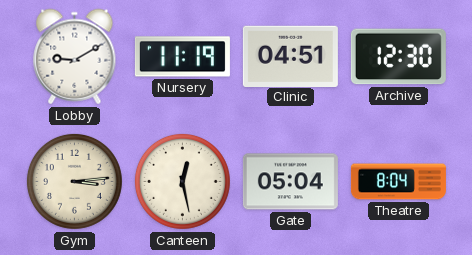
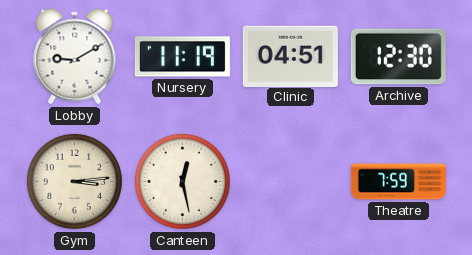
Gate: 05:04 -> none (290, 182)
Theatre: 8:04 -> 7:59 (398, 182)
